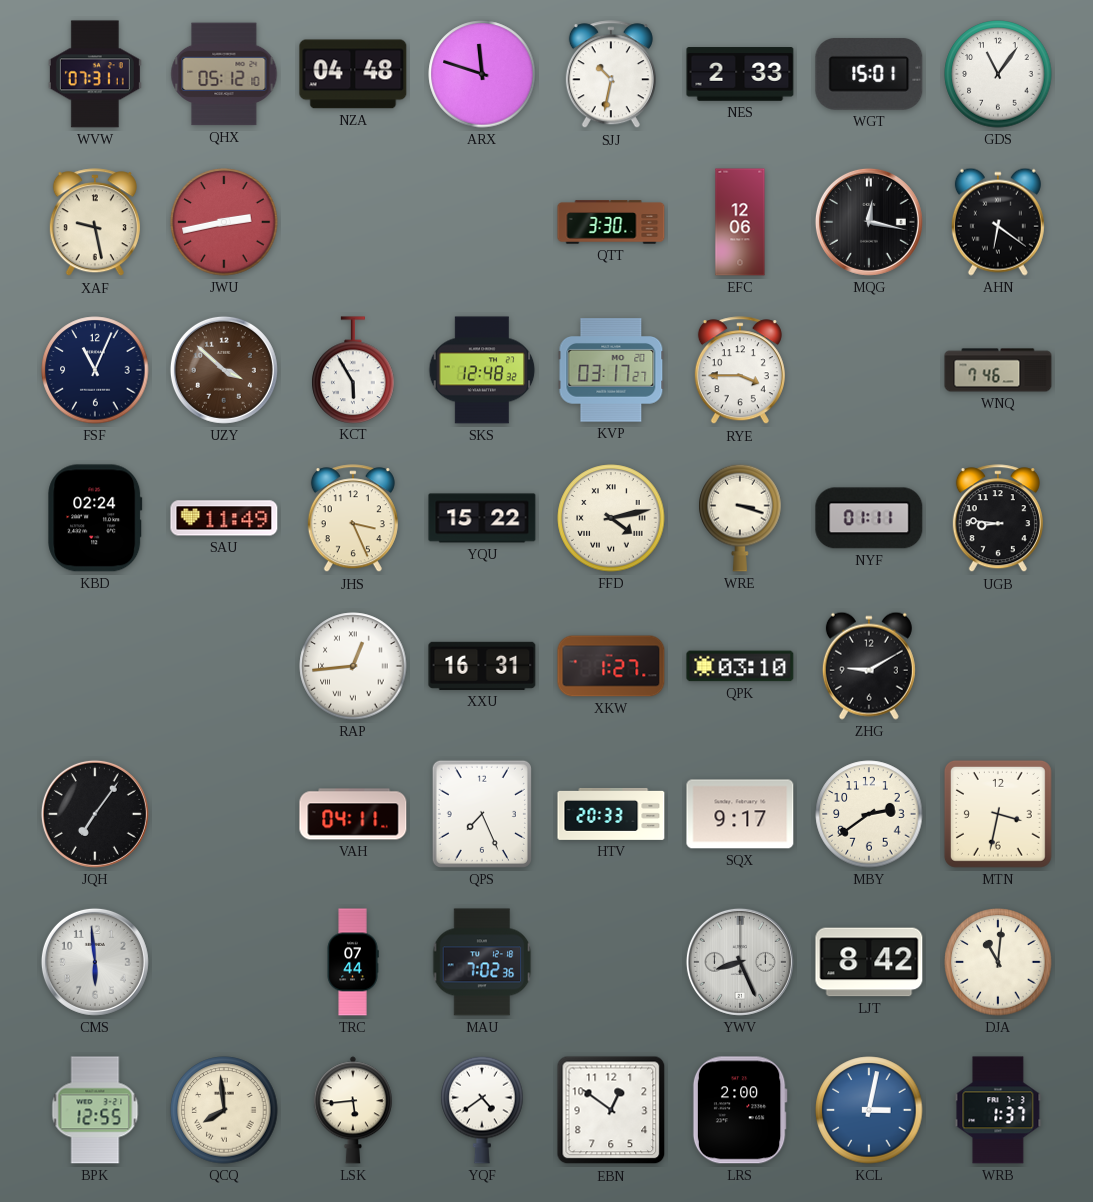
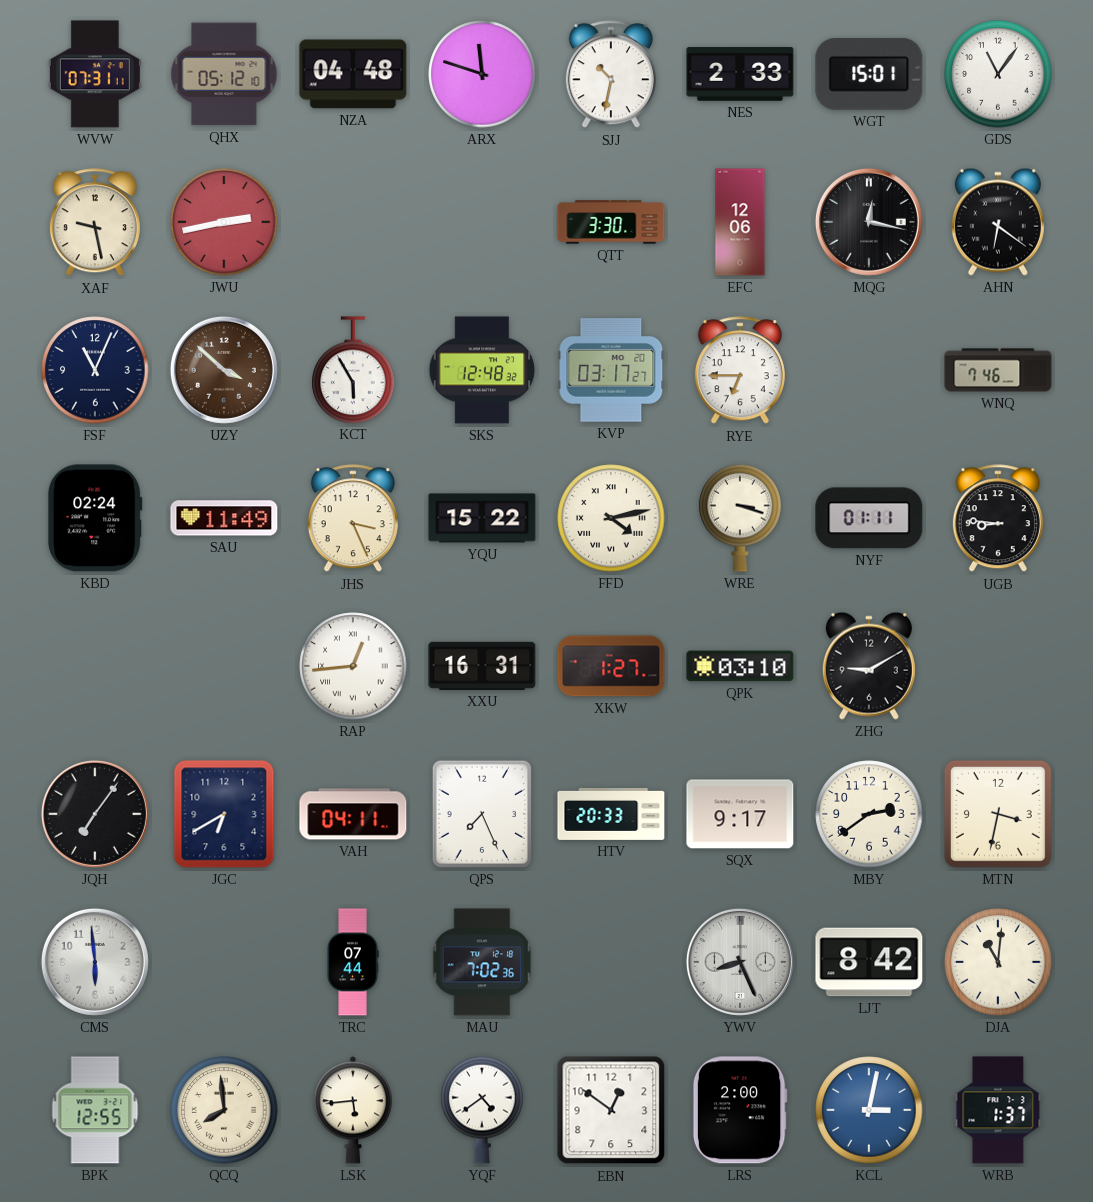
RYE: 3:45 -> 6:45 (740, 371)
JGC: none -> 6:40 (224, 814)
